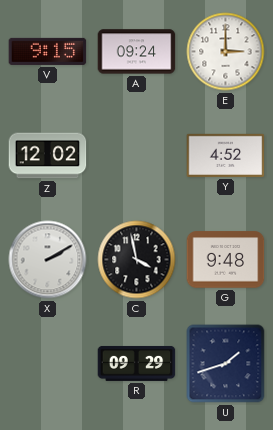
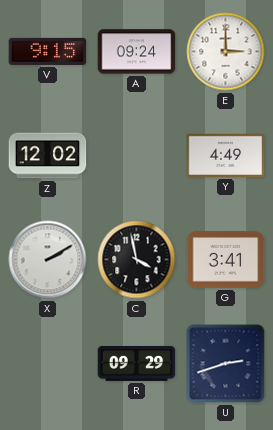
Y: 4:52 -> 4:49 (226, 155)
G: 9:48 -> 3:41 (226, 260)
U: 1:42 -> 2:42 (226, 364)
